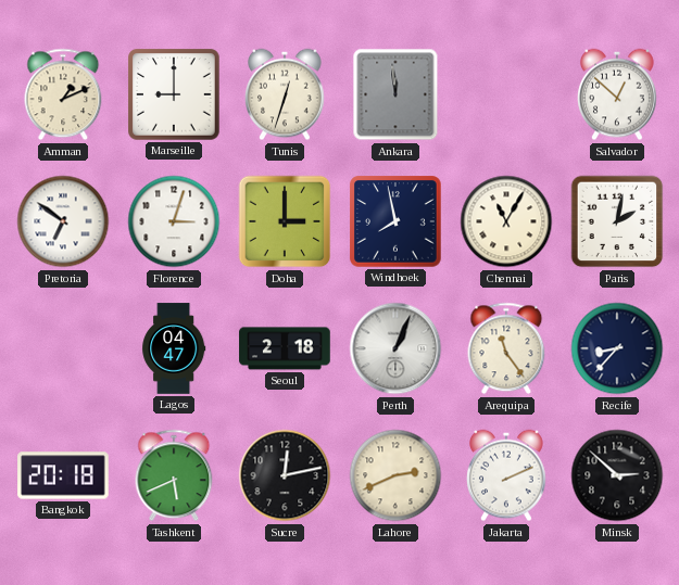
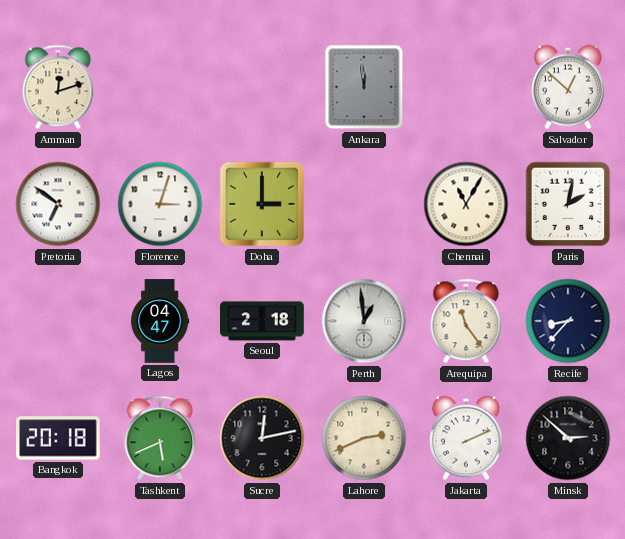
Amman: 1:11 -> 12:12 (58, 87)
Marseille: 9:00 -> none (174, 94)
Tunis: 12:33 -> none (286, 94)
Windhoek: 7:58 -> none (395, 221)
Perth: 1:04 -> 12:59 (364, 321)
